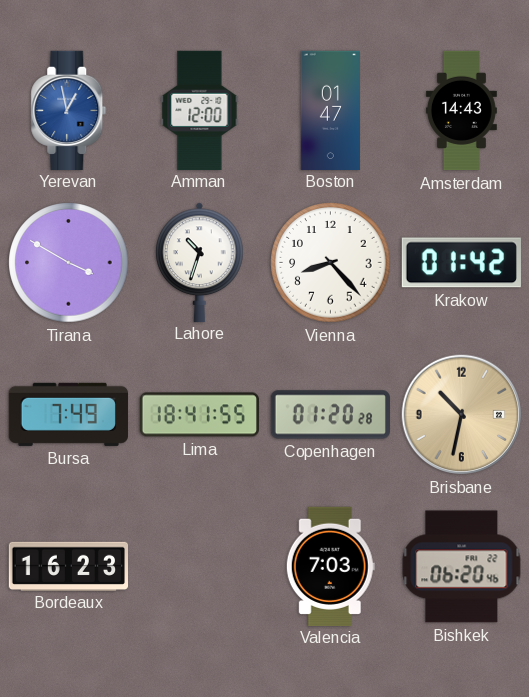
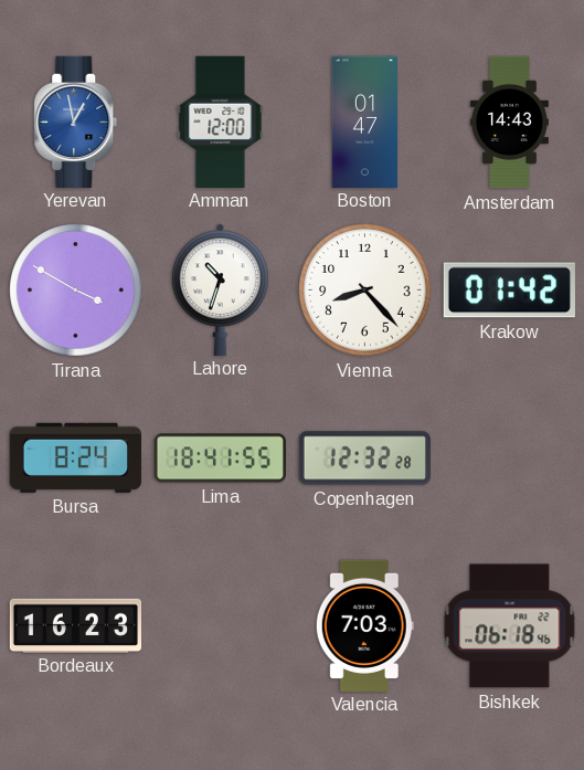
Bursa: 7:49 -> 8:24 (75, 457)
Copenhagen: 01:20 -> 12:32 (364, 458)
Brisbane: 10:32 -> none (462, 415)
Bishkek: 06:20 -> 06:18 (510, 626)
